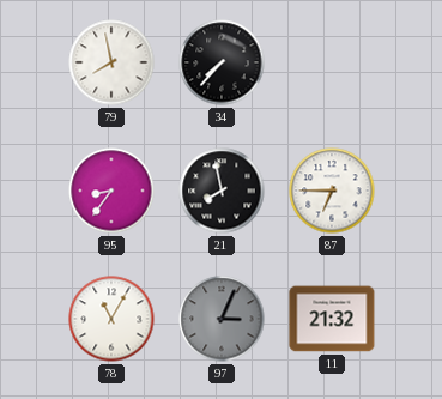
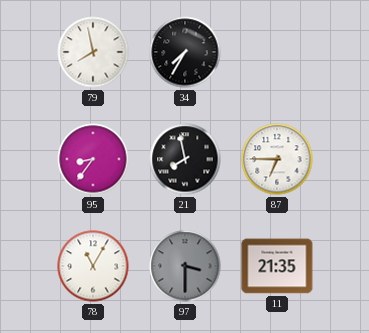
34: 7:37 -> 7:35 (185, 52)
97: 3:04 -> 3:30 (185, 266)
11: 21:32 -> 21:35 (277, 266)
